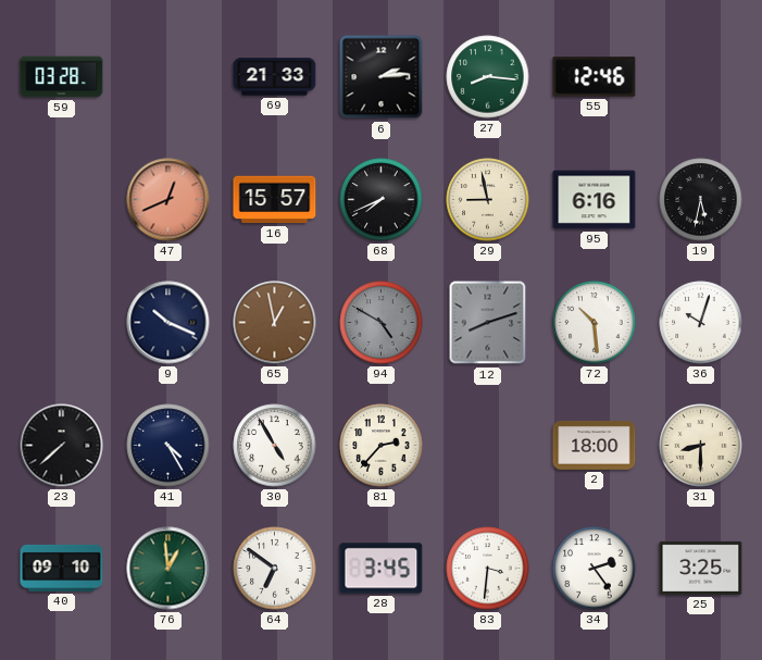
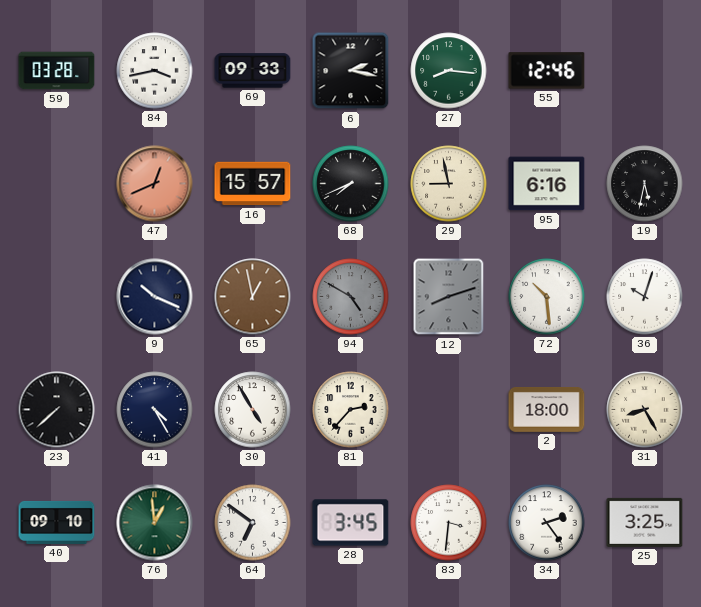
84: none -> 3:43 (155, 71)
69: 21:33 -> 09:33 (253, 71)
6: 2:14 -> 2:17 (351, 71)
31: 8:30 -> 8:25 (645, 410)
